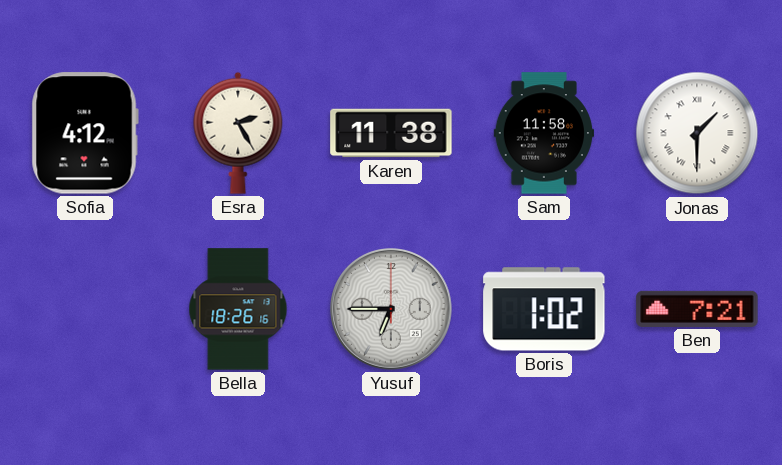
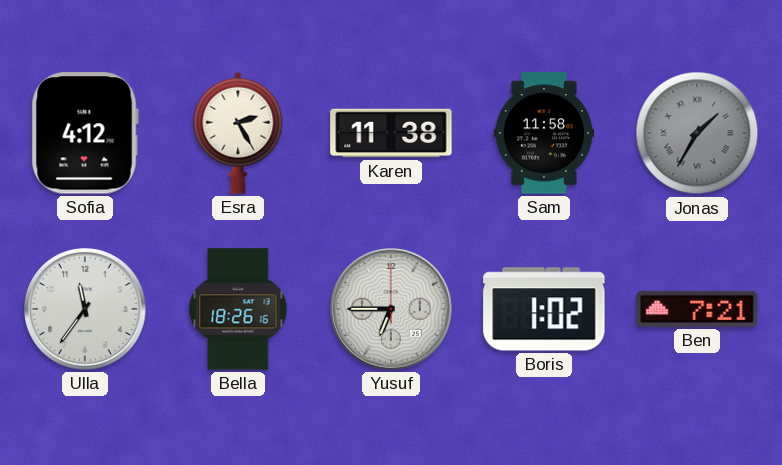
Jonas: 1:30 -> 1:35 (697, 133)
Jonas dial: white -> grey (697, 133)
Ulla: none -> 11:36 (86, 310)
